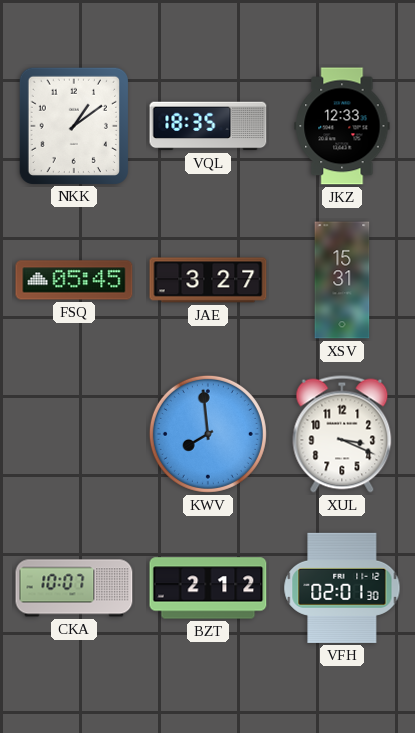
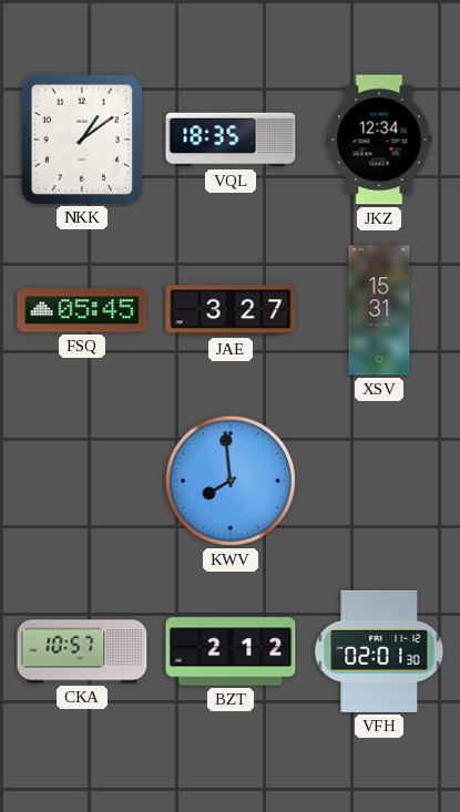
JKZ: 12:33 -> 12:34 (379, 140)
XUL: 3:19 -> none (342, 434)
CKA: 10:07 -> 10:57 (82, 651)
